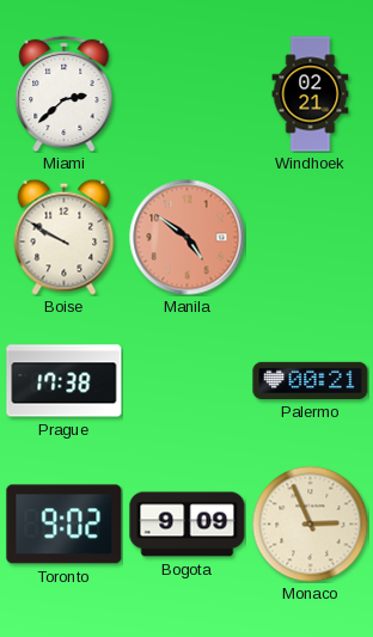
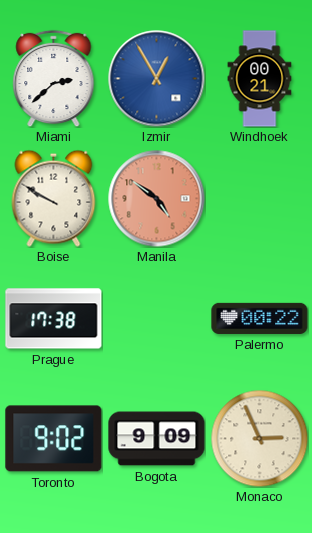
Izmir: none -> 12:55 (157, 79)
Windhoek: 02:21 -> 00:21 (260, 79)
Palermo: 00:21 -> 00:22 (260, 318)
